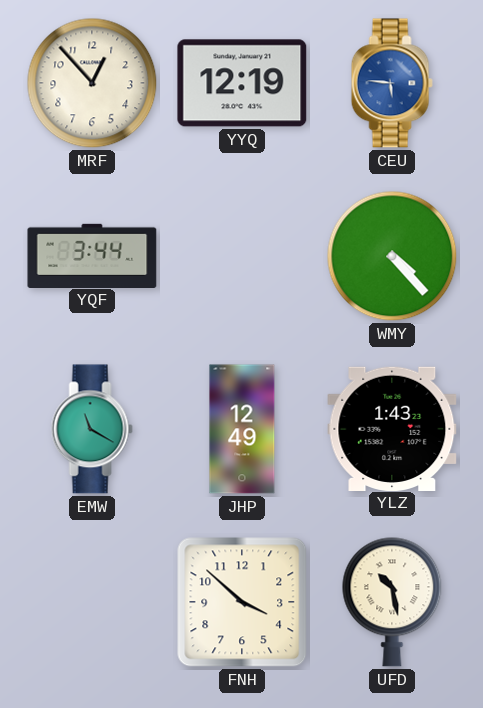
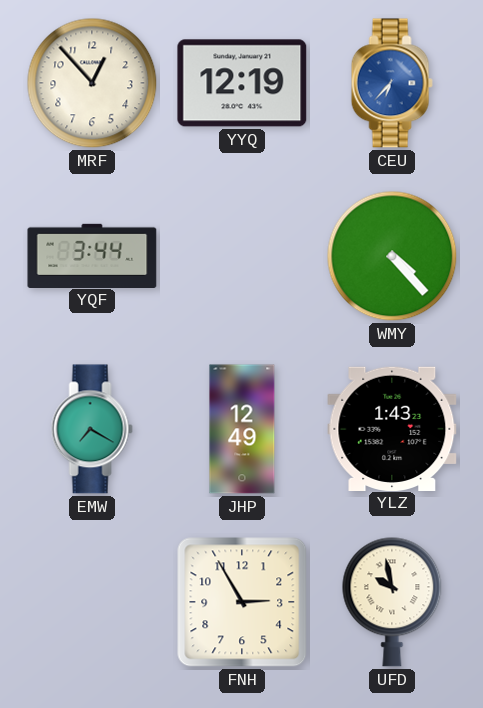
CEU: 5:46 -> 6:37 (392, 83)
EMW: 11:20 -> 7:20 (92, 429)
FNH: 3:52 -> 2:55 (242, 602)
UFD: 10:28 -> 9:58 (392, 602)
